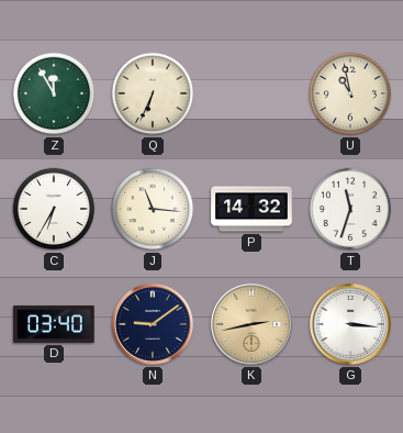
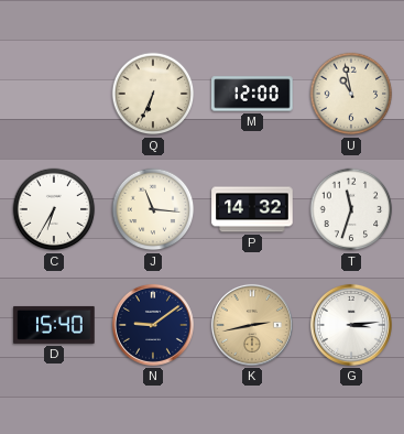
Z: 11:55 -> none (54, 93)
M: none -> 12:00 (252, 94)
D: 03:40 -> 15:40 (54, 325)
G: 3:16 -> 3:14 (351, 325)
